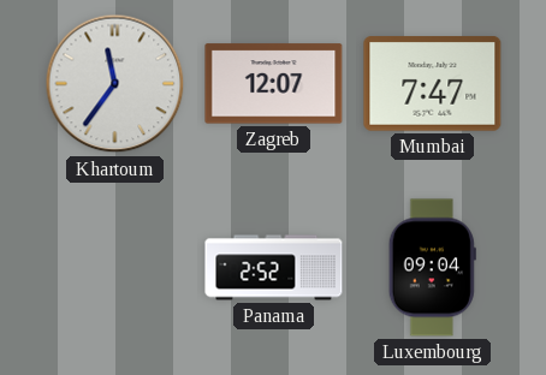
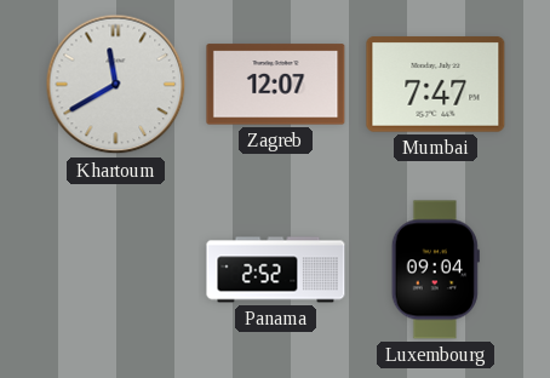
Khartoum: 11:36 -> 11:40 (116, 85)
